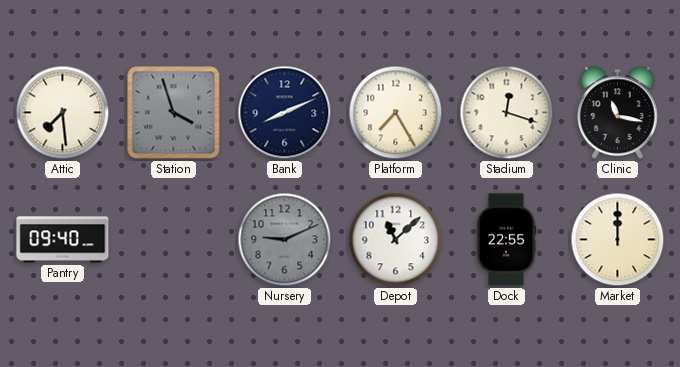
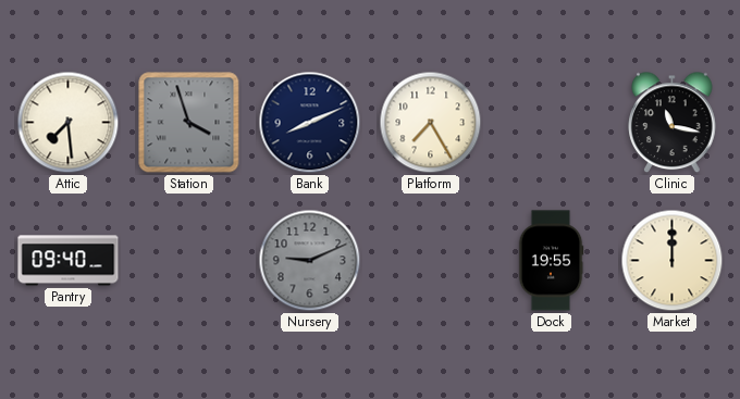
Stadium: 12:18 -> none (507, 113)
Depot: 11:08 -> none (396, 240)
Dock: 22:55 -> 19:55 (551, 261)
